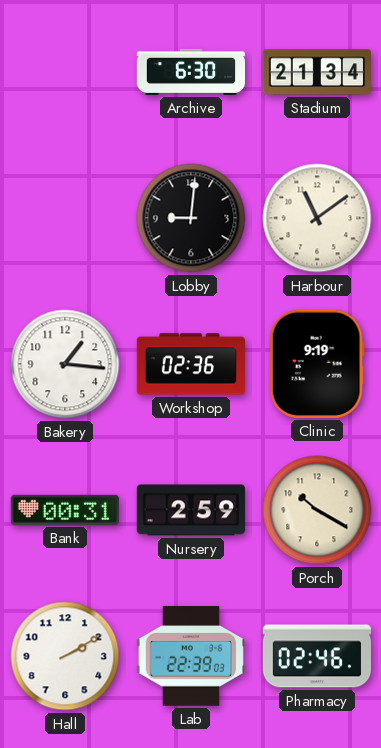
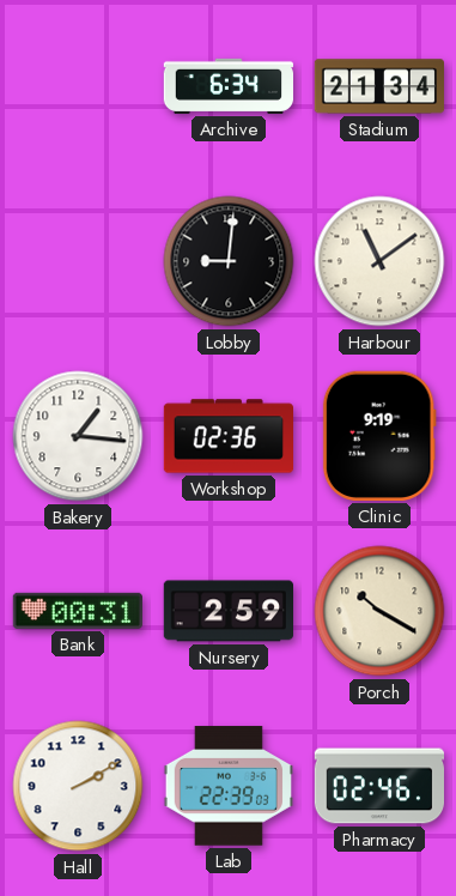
Archive: 6:30 -> 6:34 (227, 86)
